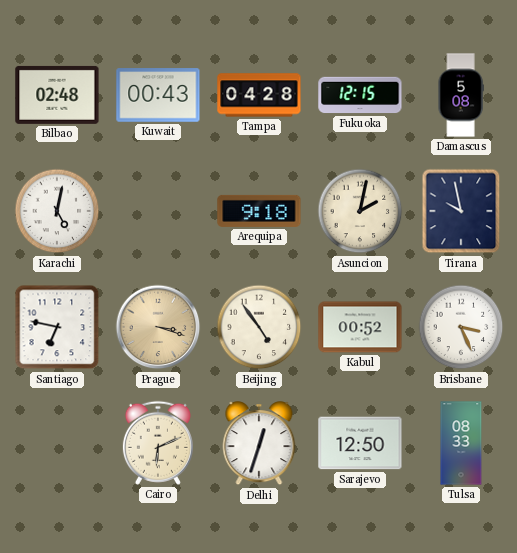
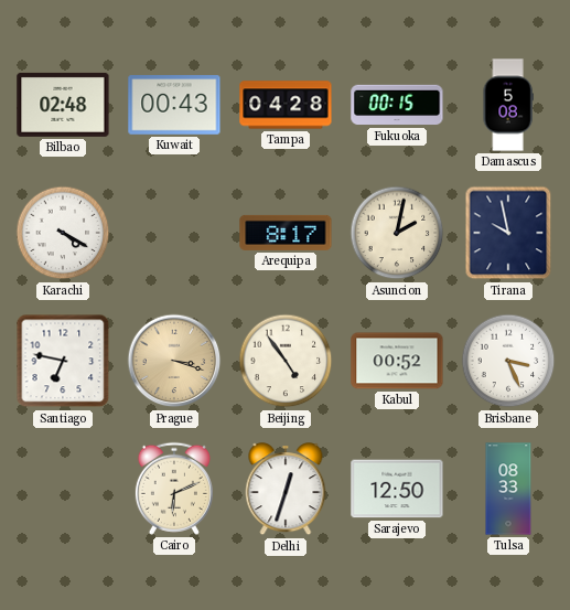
Fukuoka: 12:15 -> 00:15 (397, 105)
Karachi: 5:02 -> 4:20 (63, 233)
Arequipa: 9:18 -> 8:17 (286, 233)
